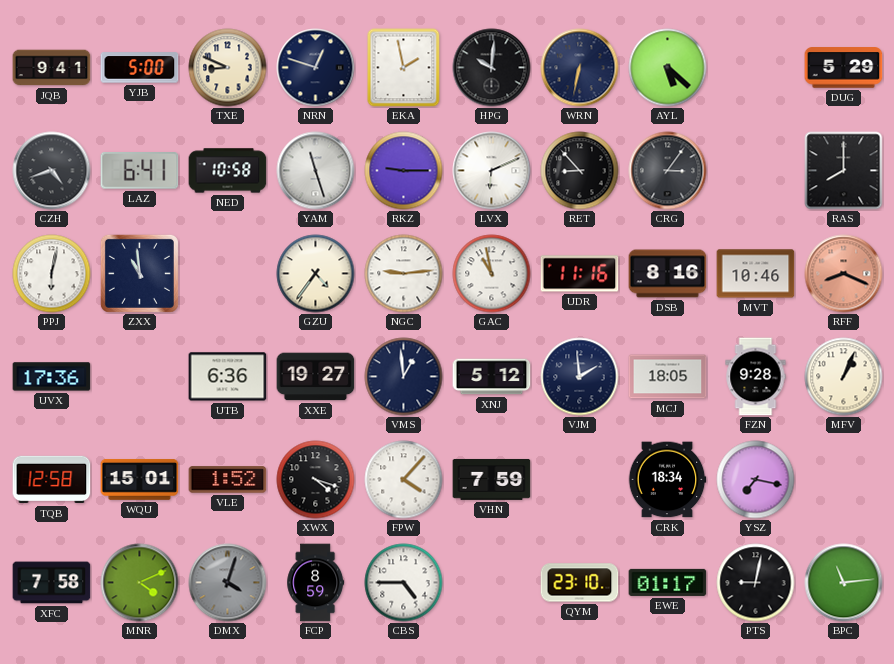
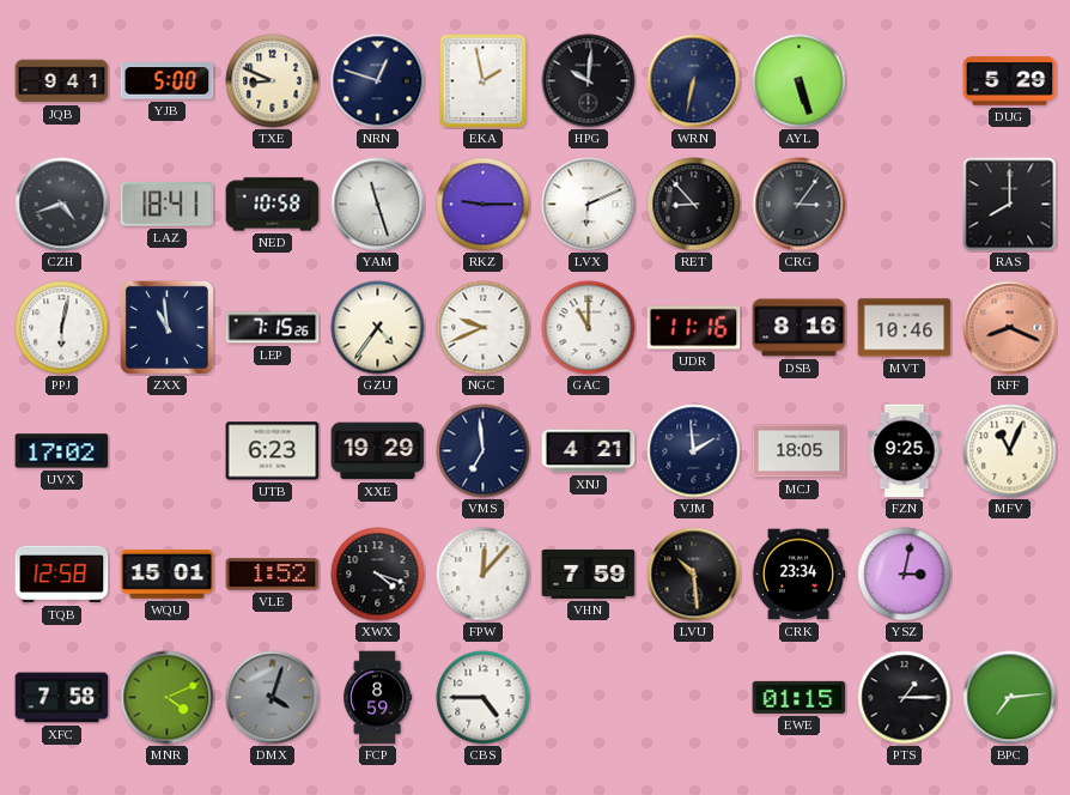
AYL: 5:22 -> 5:27 (800, 81)
LAZ: 6:41 -> 18:41 (168, 205)
LEP: none -> 7:15 (273, 328)
NGC: 9:14 -> 9:41 (484, 328)
GAC: 10:58 -> 11:00 (589, 328)
UVX: 17:36 -> 17:02 (62, 451)
UTB: 6:36 -> 6:23 (273, 451)
XXE: 19:27 -> 19:29 (378, 451)
VMS: 12:59 -> 6:59 (484, 451)
XNJ: 5:12 -> 4:21 (589, 451)
FZN: 9:28 -> 9:25 (905, 451)
MFV: 1:04 -> 11:04 (1010, 451)
FPW: 4:07 -> 12:07 (484, 575)
LVU: none -> 10:29 (694, 575)
CRK: 18:34 -> 23:34 (798, 575)
YSZ: 7:17 -> 3:02 (905, 575)
QYM: 23:10 -> none (580, 583)
EWE: 01:17 -> 01:15 (800, 697)
PTS: 9:02 -> 1:15 (905, 698)
BPC: 11:14 -> 7:14 (1010, 698)
